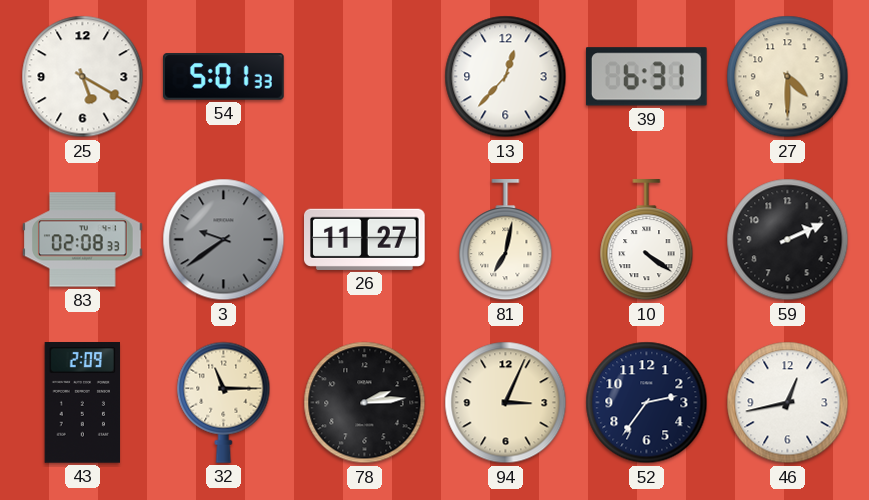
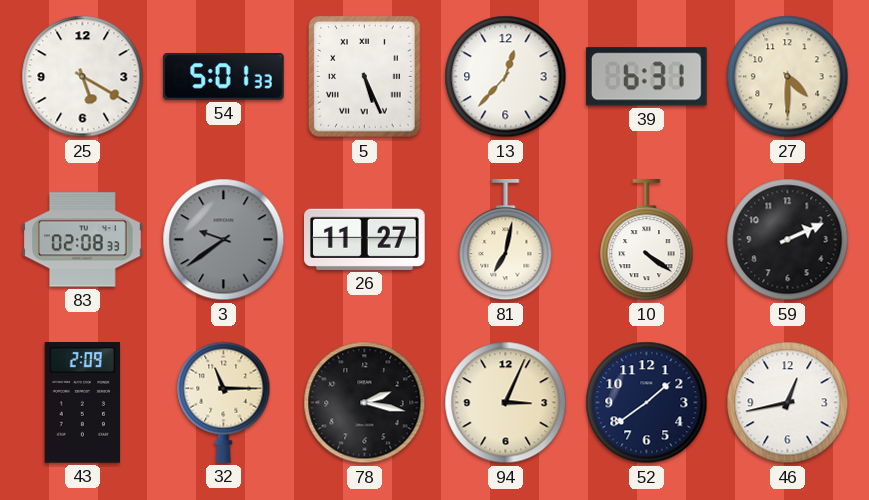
5: none -> 5:26 (365, 77)
78: 2:14 -> 2:17 (365, 403)
52: 2:36 -> 1:39 (647, 403)
